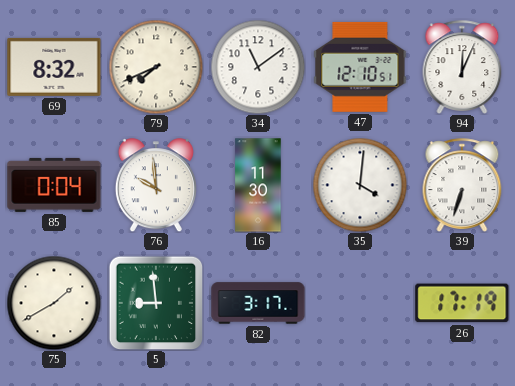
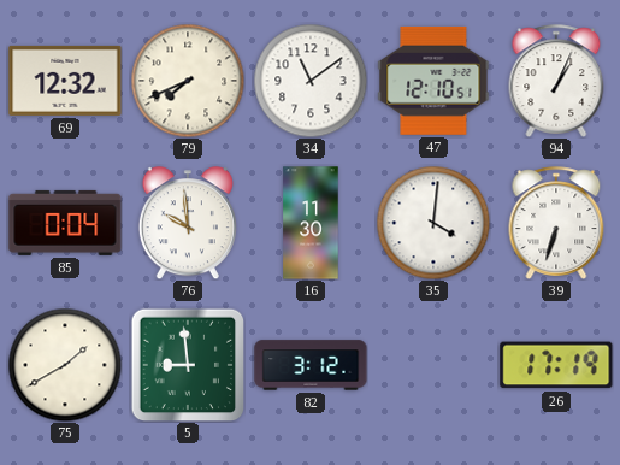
69: 8:32 -> 12:32 (65, 81)
94: 12:04 -> 1:04 (556, 81)
82: 3:17 -> 3:12 (311, 365)
